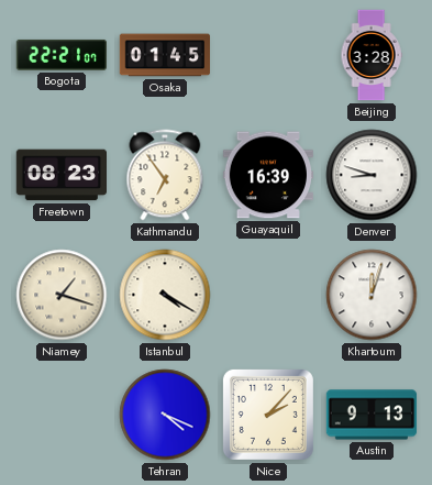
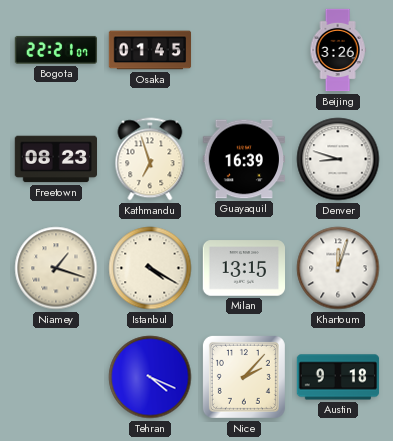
Beijing: 3:28 -> 3:26 (338, 50)
Kathmandu: 6:54 -> 6:57 (150, 159)
Milan: none -> 13:15 (244, 268)
Austin: 9:13 -> 9:18 (338, 377)
